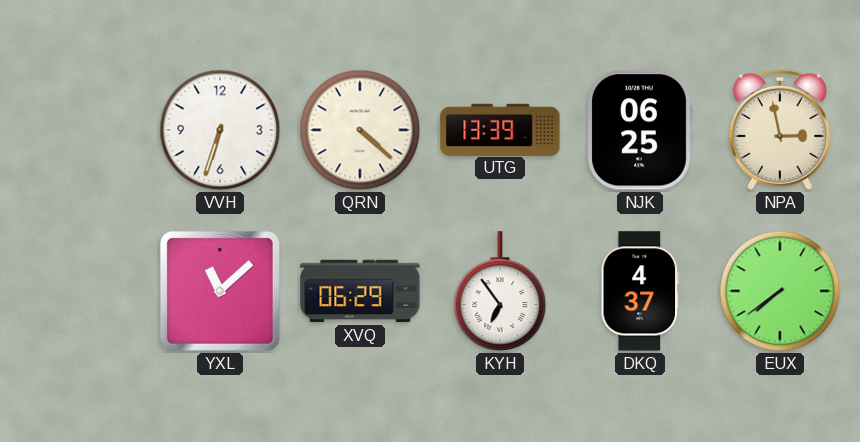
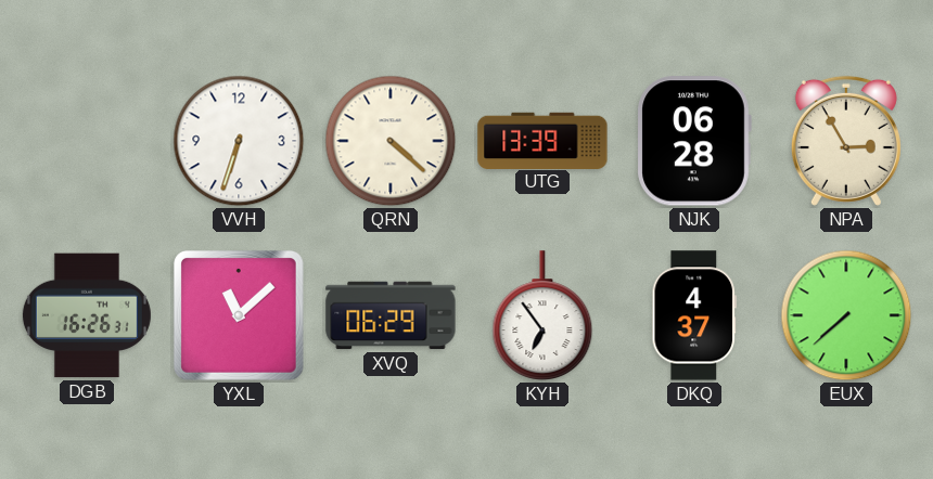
NJK: 06:25 -> 06:28 (694, 141)
NPA: 2:58 -> 2:55 (846, 141)
DGB: none -> 16:26 (87, 315)
EUX: 7:39 -> 7:38 (846, 315)
